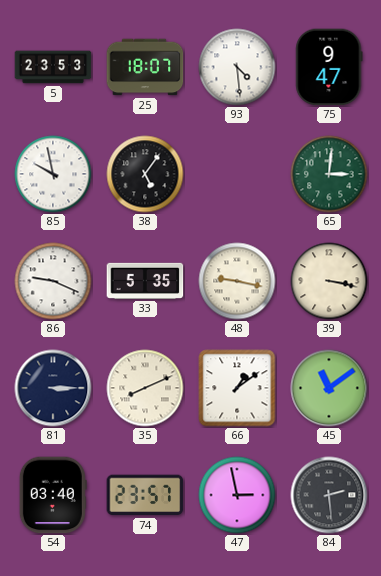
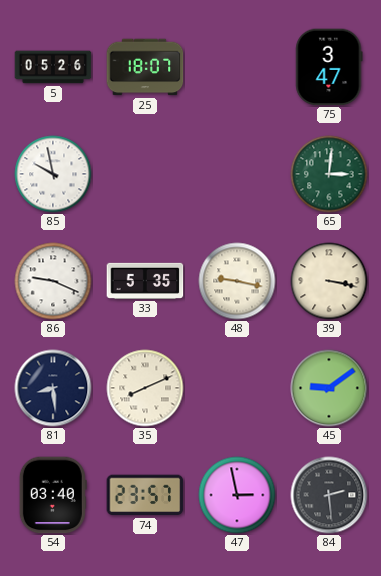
5: 23:53 -> 05:26 (53, 67)
93: 4:29 -> none (237, 67)
75: 9:47 -> 3:47 (329, 67)
38: 5:06 -> none (145, 174)
81: 3:15 -> 8:29 (53, 388)
66: 1:09 -> none (237, 388)
45: 11:09 -> 9:09 (329, 388)
